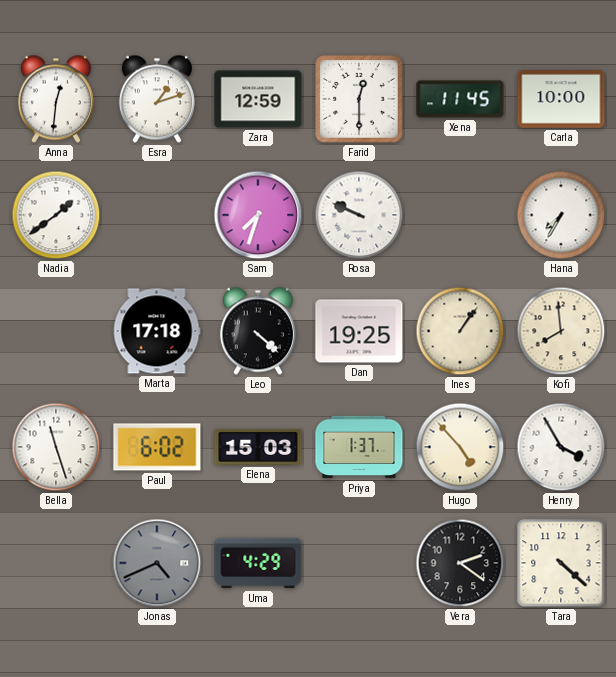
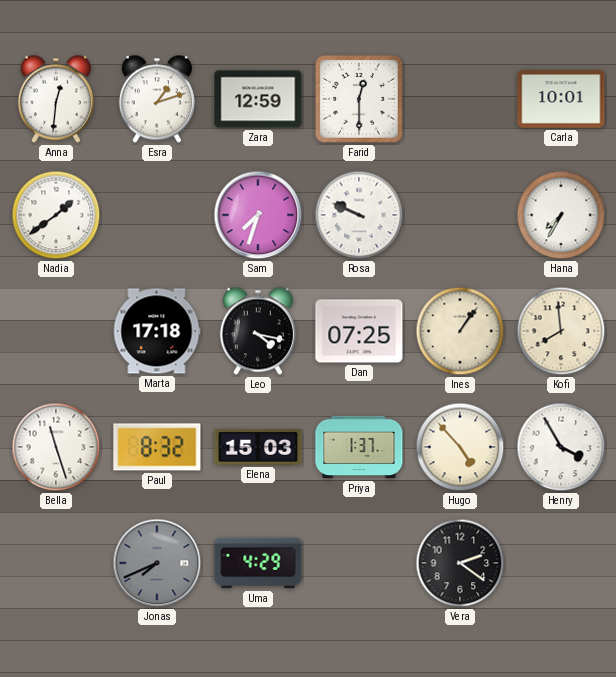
Xena: 11:45 -> none (460, 99)
Carla: 10:00 -> 10:01 (561, 100)
Leo: 4:22 -> 4:17 (258, 331)
Dan: 19:25 -> 07:25 (359, 331)
Paul: 6:02 -> 8:32 (157, 447)
Jonas: 4:41 -> 7:41 (157, 563)
Tara: 4:22 -> none (561, 563)
